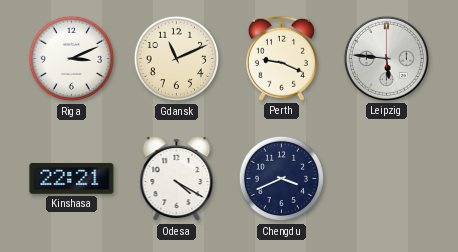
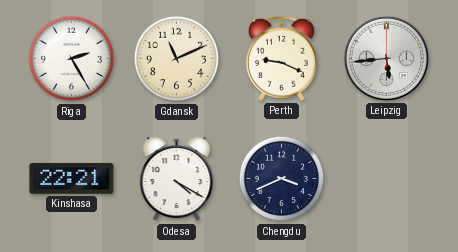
Riga: 3:11 -> 2:25 (72, 59)
Leipzig: 5:46 -> 5:44 (386, 58)
